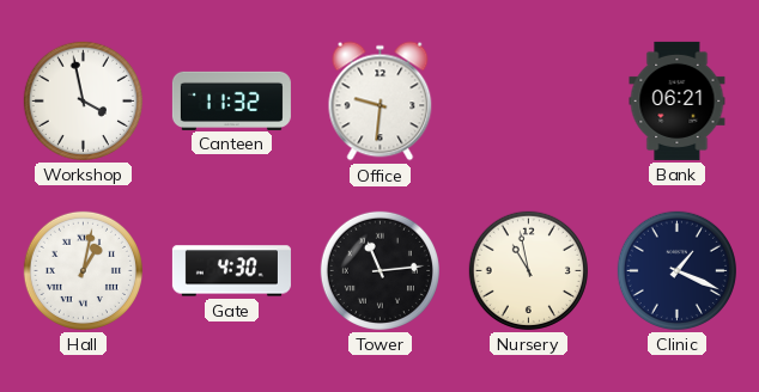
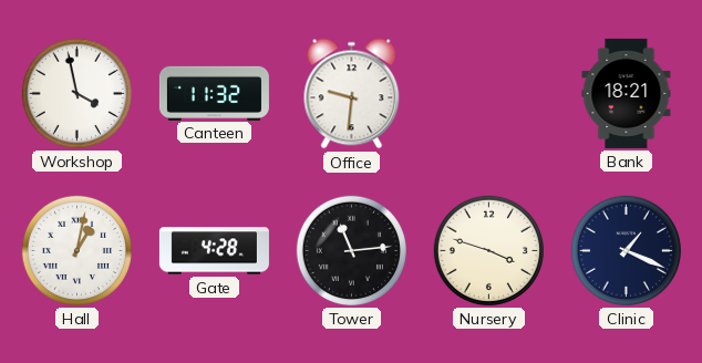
Bank: 06:21 -> 18:21 (627, 93)
Gate: 4:30 -> 4:28 (214, 251)
Nursery: 10:58 -> 3:48 (488, 250)
